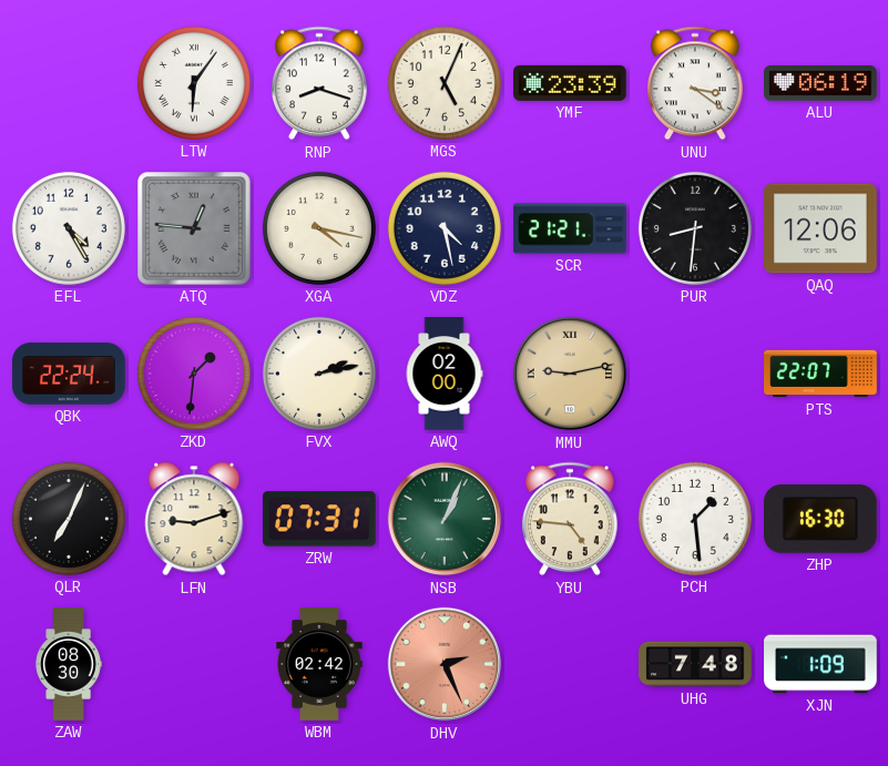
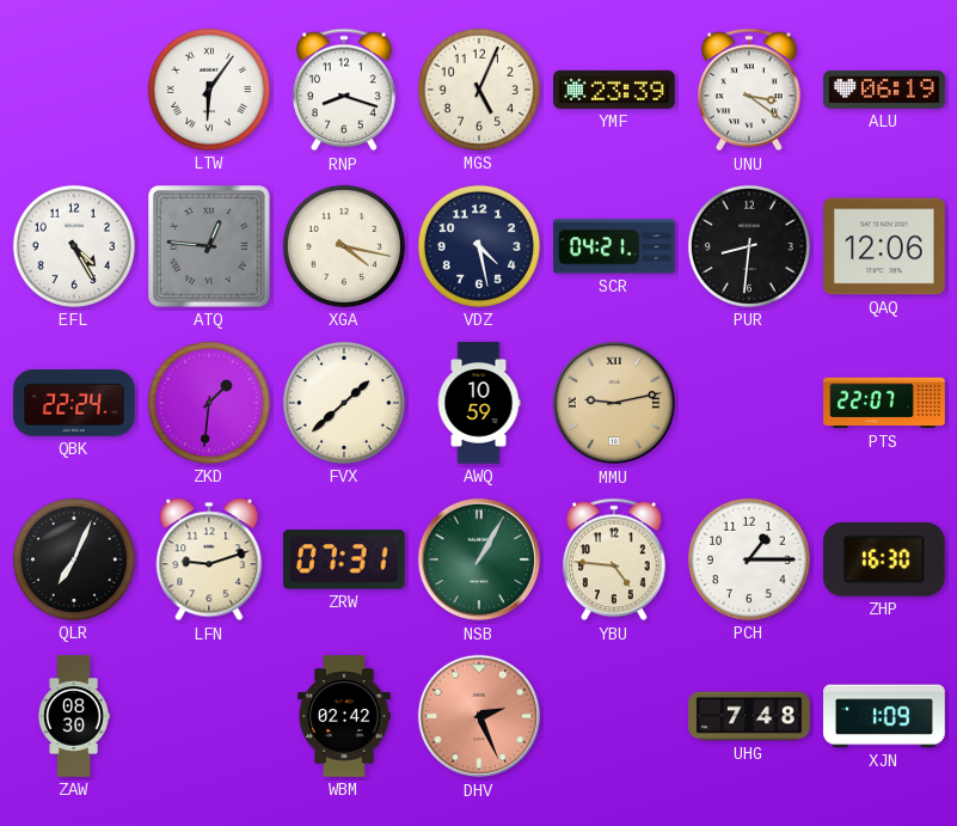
SCR: 21:21 -> 04:21 (614, 246)
FVX: 2:13 -> 1:38 (344, 403)
AWQ: 02:00 -> 10:59 (479, 403)
NSB: 1:04 -> 1:05 (479, 559)
PCH: 1:29 -> 1:15 (749, 559)
